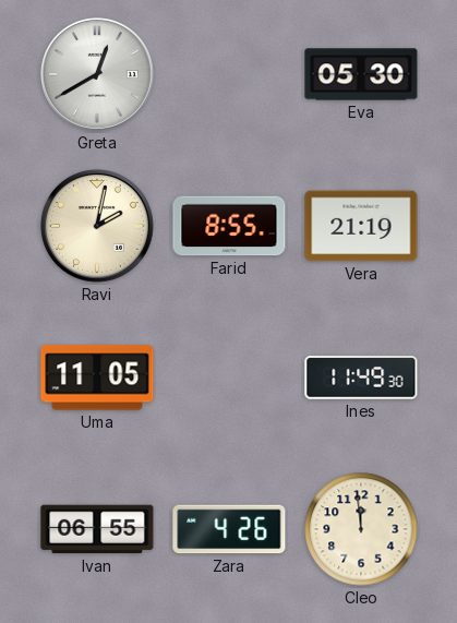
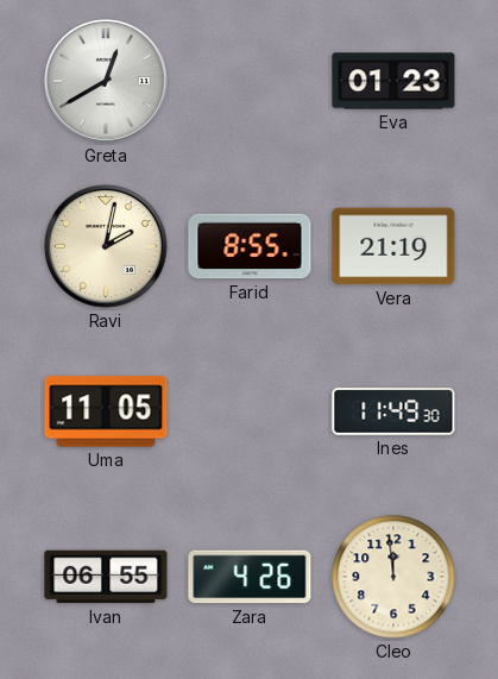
Eva: 05:30 -> 01:23 (393, 81)
